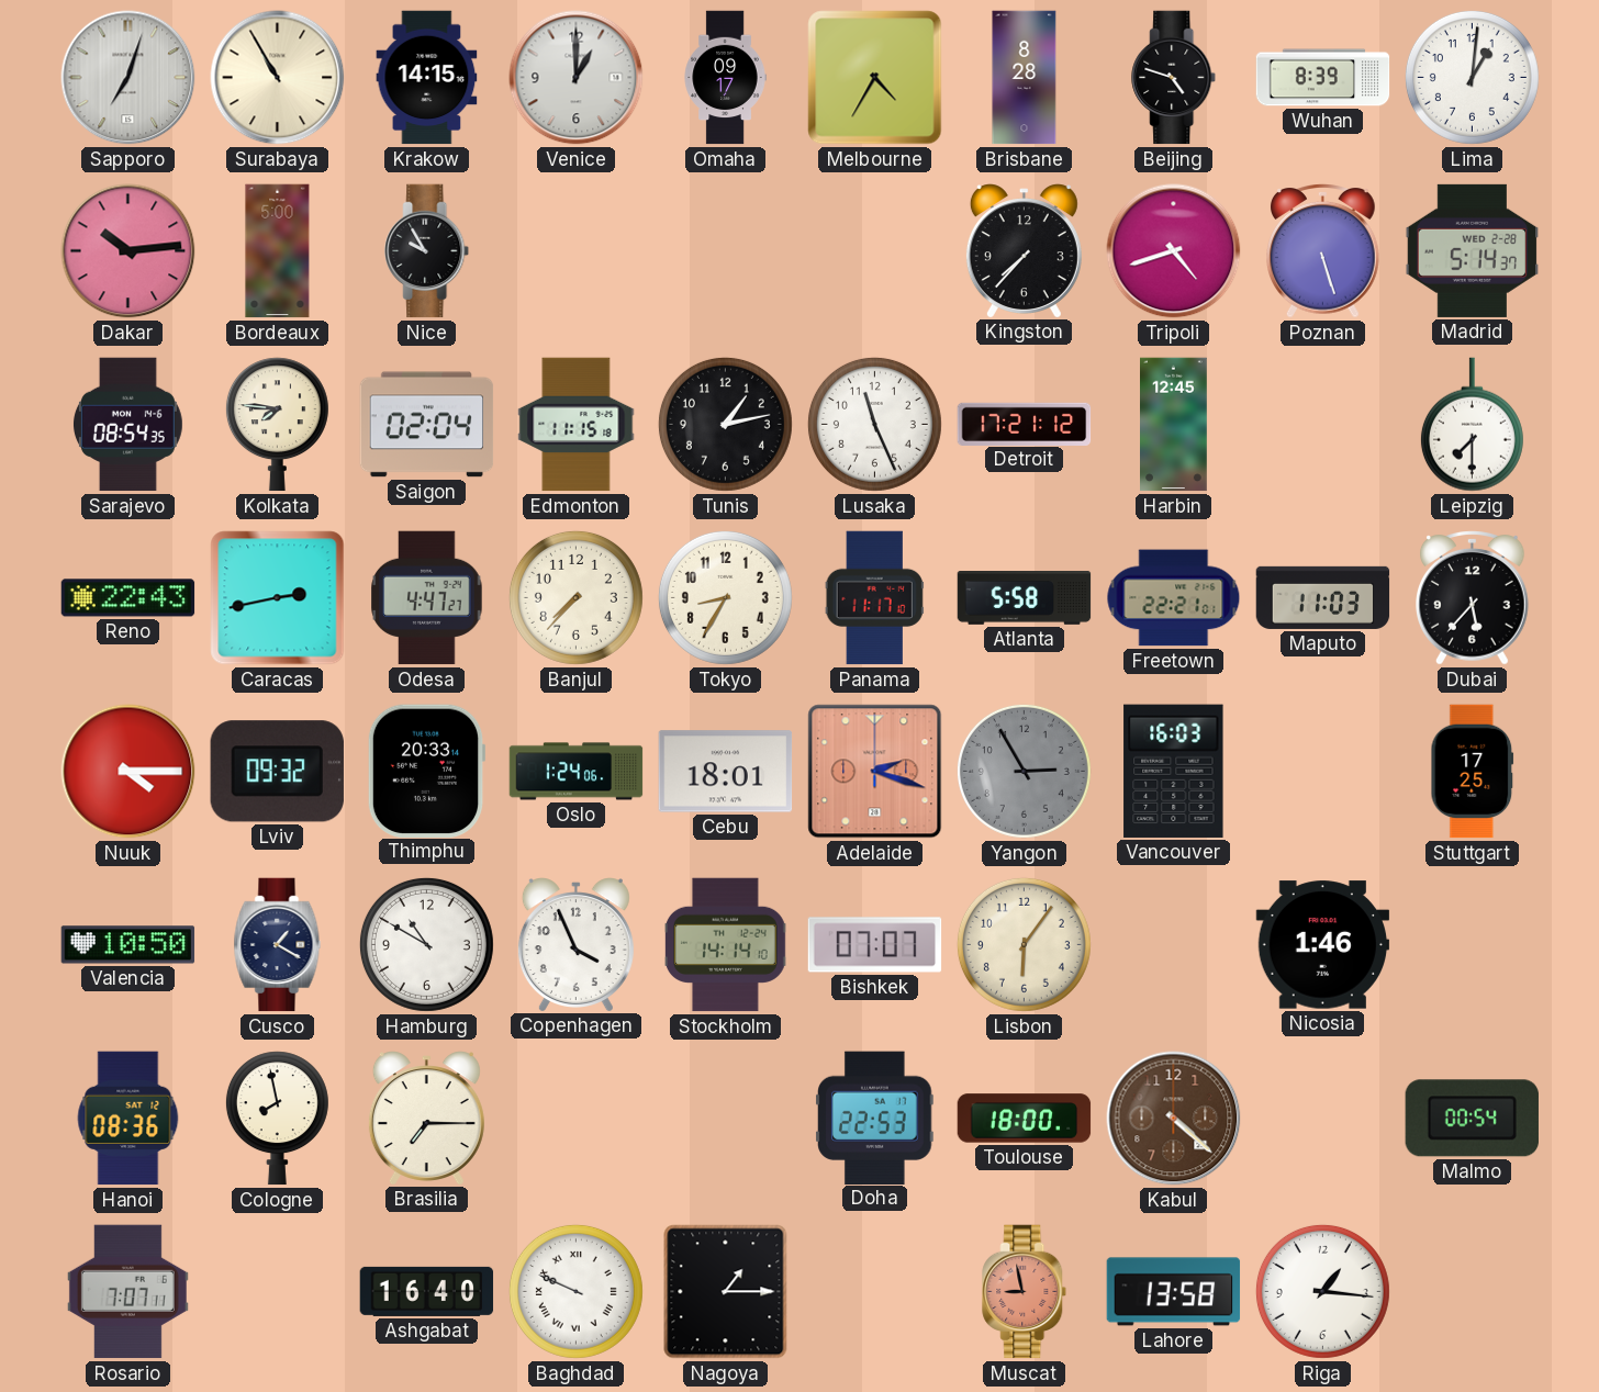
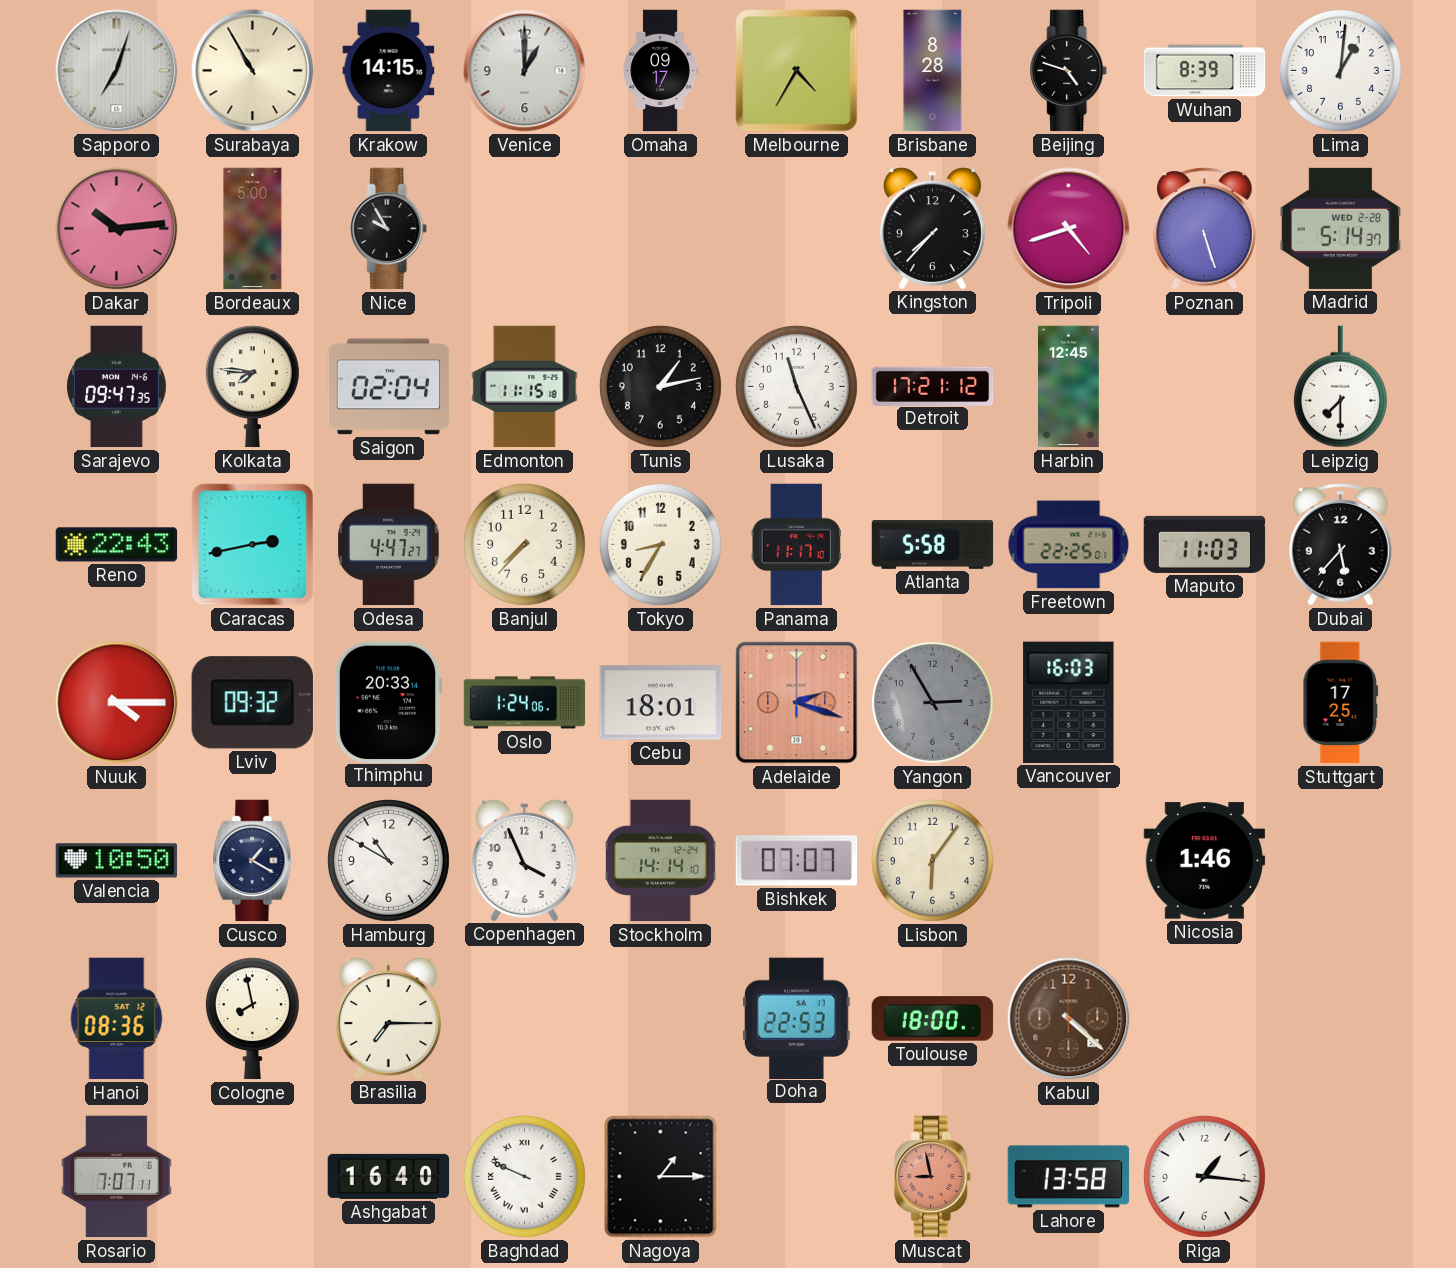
Sarajevo: 08:54 -> 09:47 (116, 387)
Freetown: 22:21 -> 22:25 (1069, 545)
Malmo: 00:54 -> none (1472, 1119)
